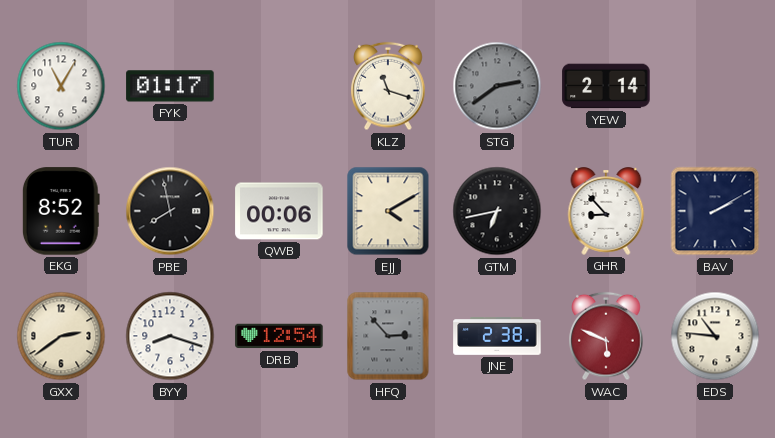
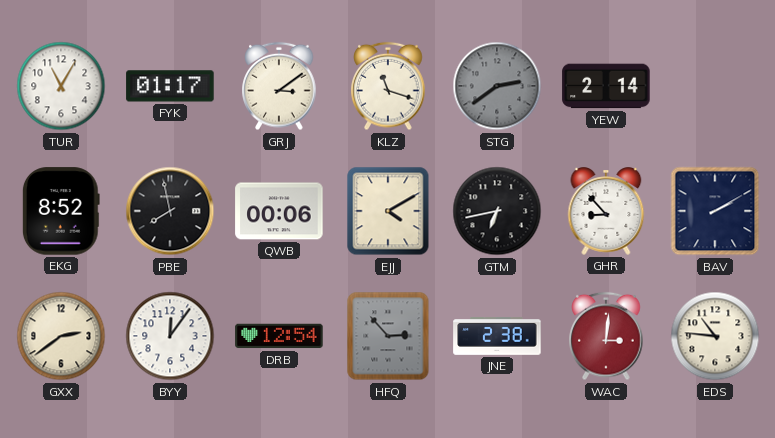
GRJ: none -> 3:09 (279, 86)
BYY: 8:18 -> 12:06 (170, 336)
WAC: 5:49 -> 3:01 (606, 336)
